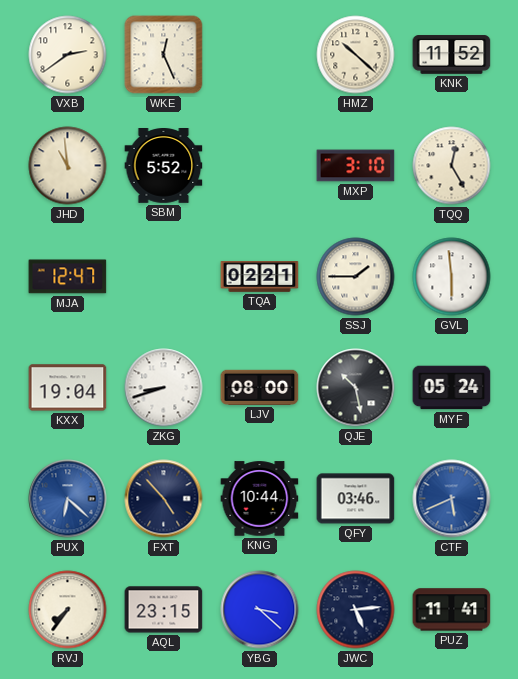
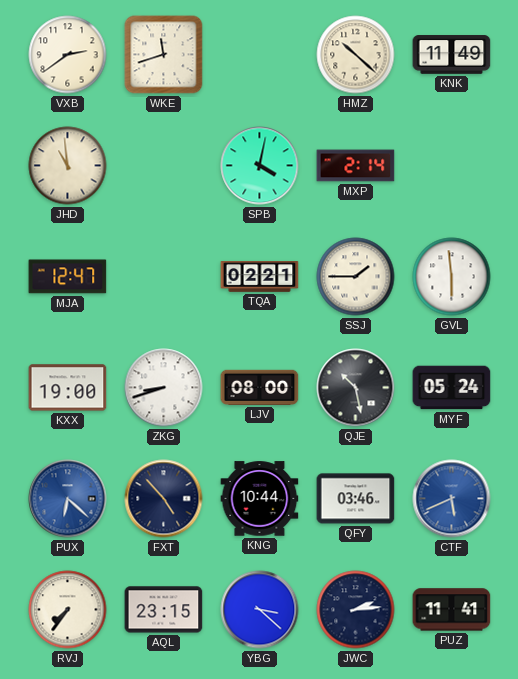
WKE: 12:26 -> 11:42 (164, 55)
KNK: 11:52 -> 11:49 (452, 55)
SBM: 5:52 -> none (164, 166)
SPB: none -> 4:02 (260, 166)
MXP: 3:10 -> 2:14 (356, 166)
TQQ: 12:25 -> none (452, 166)
KXX: 19:04 -> 19:00 (68, 388)
JWC: 5:14 -> 2:14 (356, 610)
